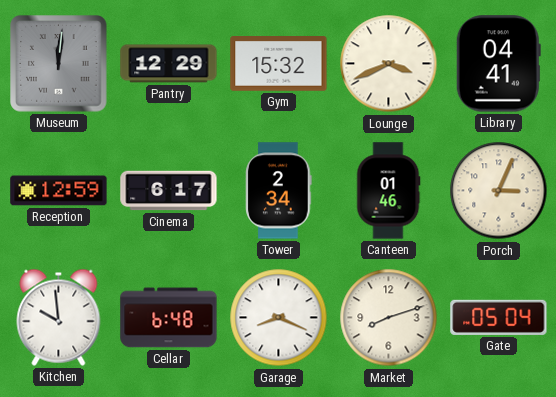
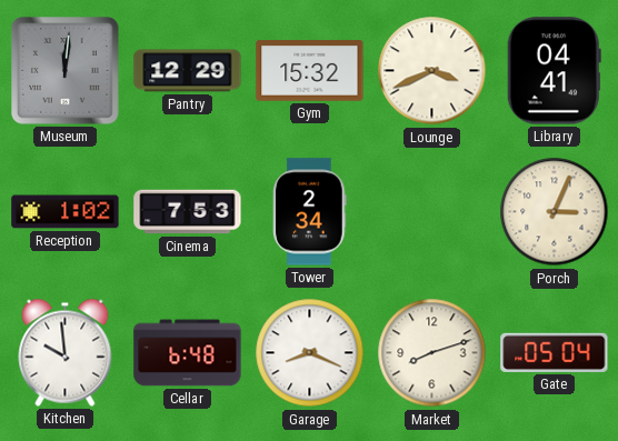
Reception: 12:59 -> 1:02 (66, 212)
Cinema: 6:17 -> 7:53 (188, 212)
Canteen: 01:46 -> none (388, 191)
